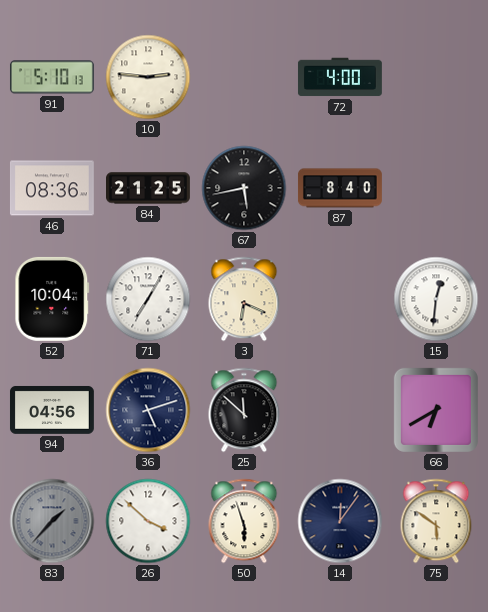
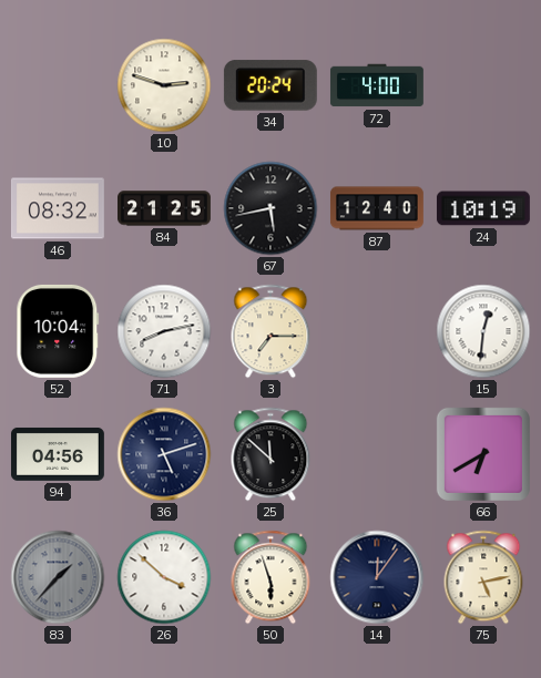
91: 5:10 -> none (52, 77)
10: 2:46 -> 2:48 (164, 85)
34: none -> 20:24 (270, 85)
46: 08:36 -> 08:32 (58, 208)
87: 8:40 -> 12:40 (377, 208)
24: none -> 10:19 (483, 208)
71: 7:05 -> 8:13 (164, 331)
3: 6:19 -> 7:15 (270, 331)
75: 5:51 -> 5:13 (483, 577)
